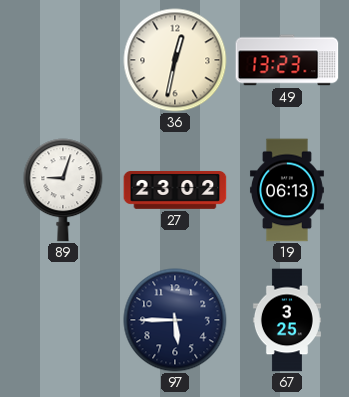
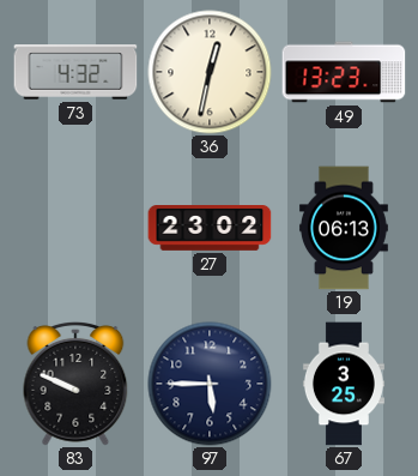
73: none -> 4:32 (75, 72)
89: 9:03 -> none (63, 190)
83: none -> 9:49 (75, 384)
